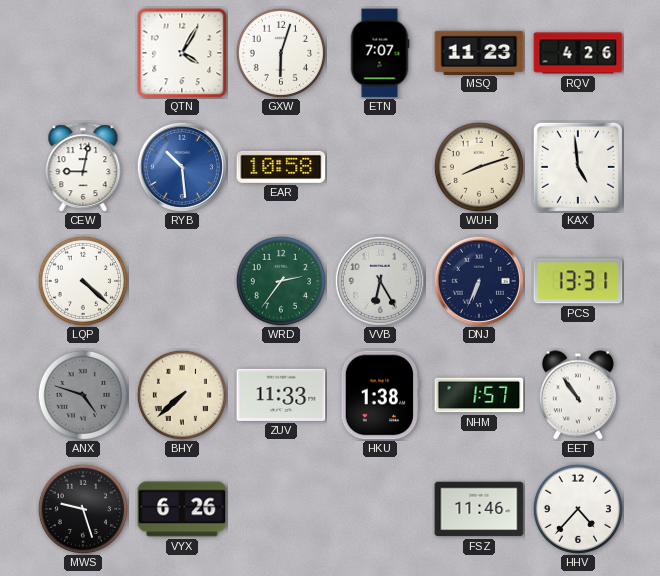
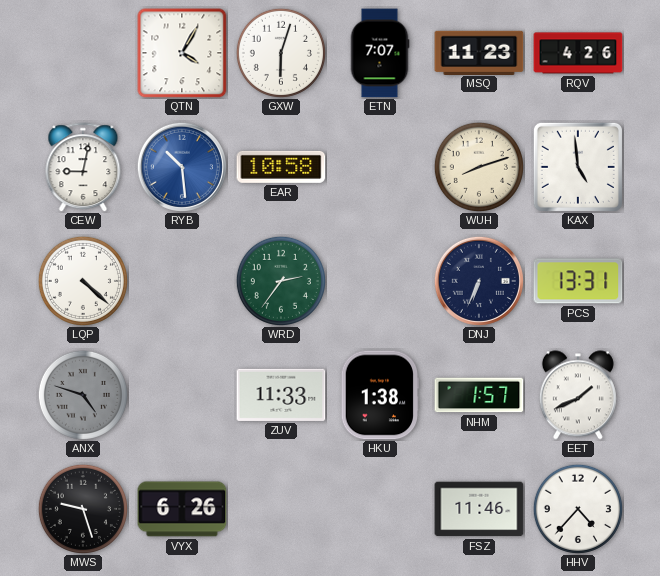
VVB: 6:25 -> none (380, 281)
BHY: 7:38 -> none (182, 395)
EET: 10:54 -> 1:41 (578, 395)
